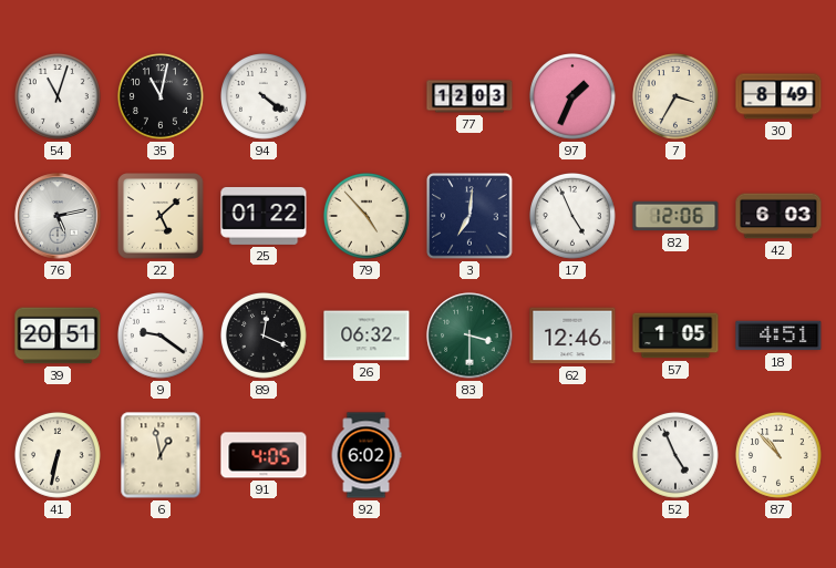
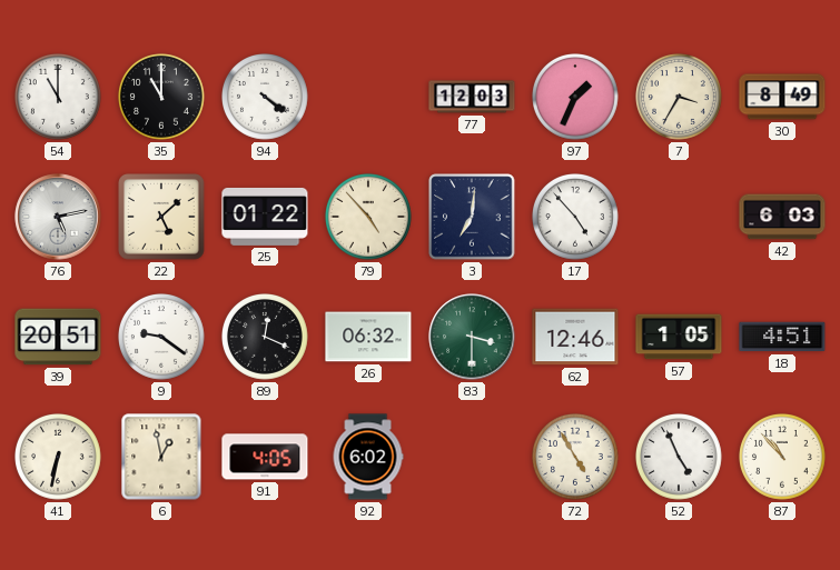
54: 11:03 -> 11:00 (59, 98)
35: 11:02 -> 11:00 (162, 98)
17: 4:56 -> 4:53 (576, 218)
82: 12:06 -> none (675, 216)
72: none -> 4:55 (576, 458)
